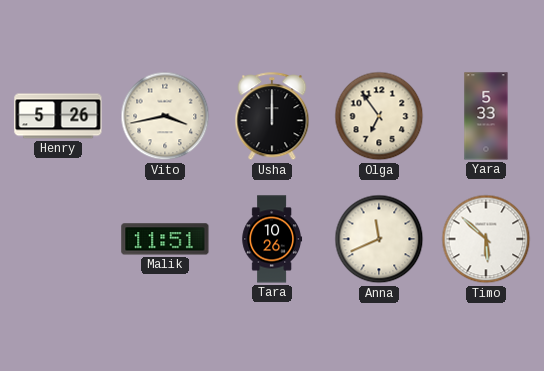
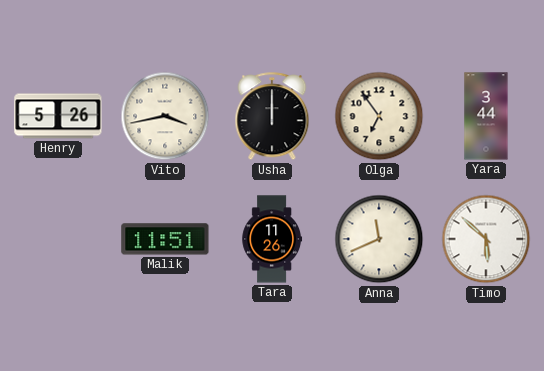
Yara: 5:33 -> 3:44 (486, 116)
Tara: 10:26 -> 11:26 (272, 239)
